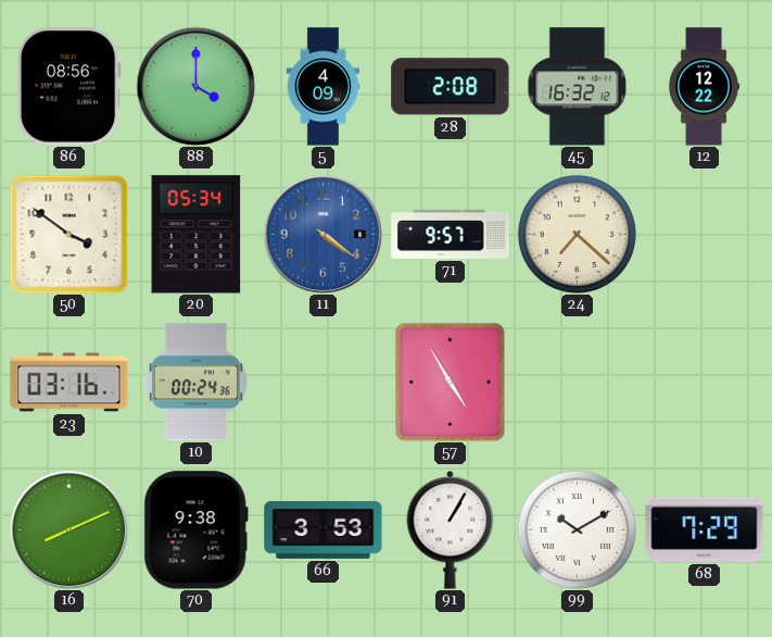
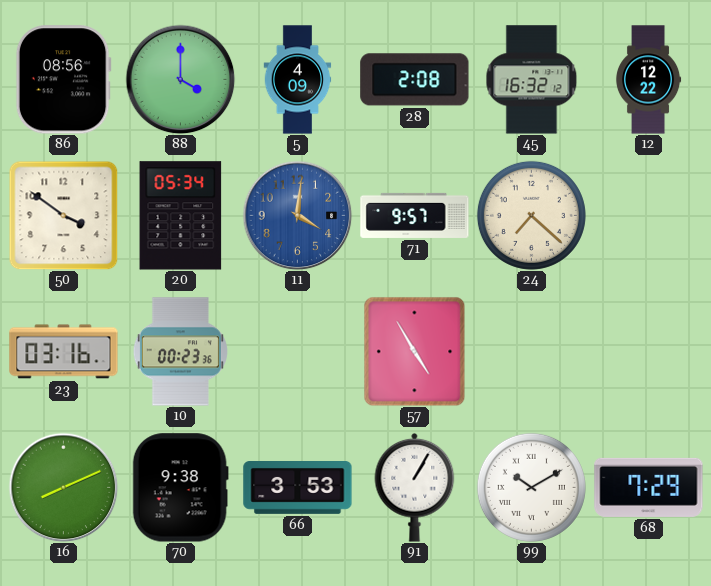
11: 4:21 -> 4:01 (297, 215)
10: 00:24 -> 00:23 (180, 352)
